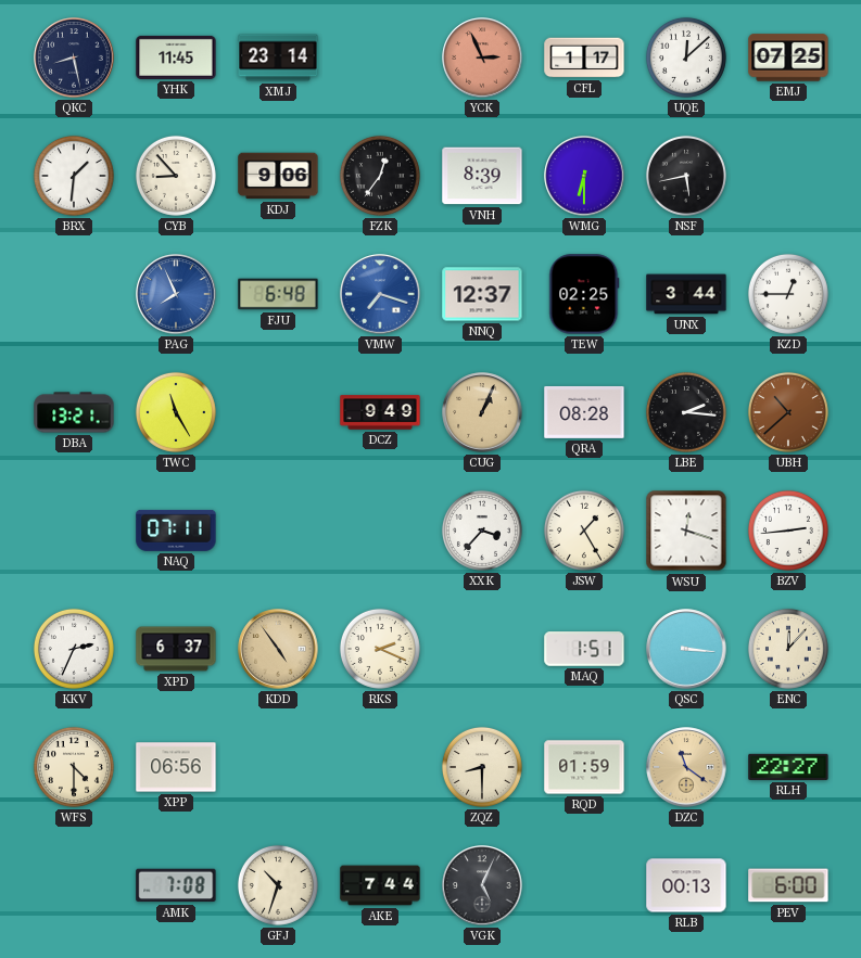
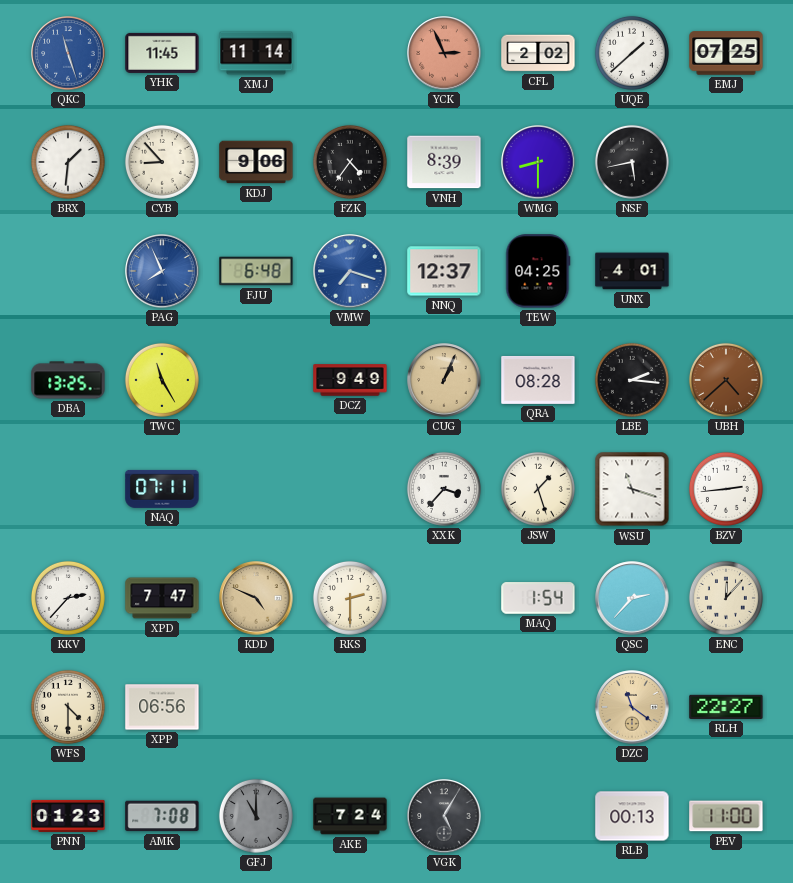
QKC: 8:28 -> 11:27 (68, 53)
QKC dial: navy -> blue (68, 53)
XMJ: 23:14 -> 11:14 (256, 53)
CFL: 1:17 -> 2:02 (538, 53)
UQE: 12:08 -> 1:38 (632, 53)
FZK: 12:36 -> 4:36 (350, 162)
WMG: 6:30 -> 8:30 (538, 162)
TEW: 02:25 -> 04:25 (538, 271)
UNX: 3:44 -> 4:01 (632, 271)
KZD: 12:45 -> none (788, 294)
DBA: 13:21 -> 13:25 (68, 380)
UBH: 10:38 -> 4:38 (726, 380)
JSW: 1:25 -> 1:27 (538, 489)
WSU: 12:18 -> 11:18 (632, 489)
KKV: 2:34 -> 2:37 (68, 598)
XPD: 6:37 -> 7:47 (162, 598)
KDD: 4:54 -> 4:49 (256, 598)
RKS: 2:19 -> 2:30 (350, 598)
MAQ: 1:51 -> 1:54 (538, 598)
QSC: 3:16 -> 2:37 (632, 598)
ZQZ: 8:30 -> none (482, 767)
RQD: 01:59 -> none (584, 767)
PNN: none -> 01:23 (68, 816)
GFJ: 10:33 -> 11:00 (256, 816)
GFJ dial: cream -> grey (256, 816)
AKE: 7:44 -> 7:24 (350, 816)
VGK: 5:04 -> 5:05 (444, 816)
PEV: 6:00 -> 11:00 (726, 816)
